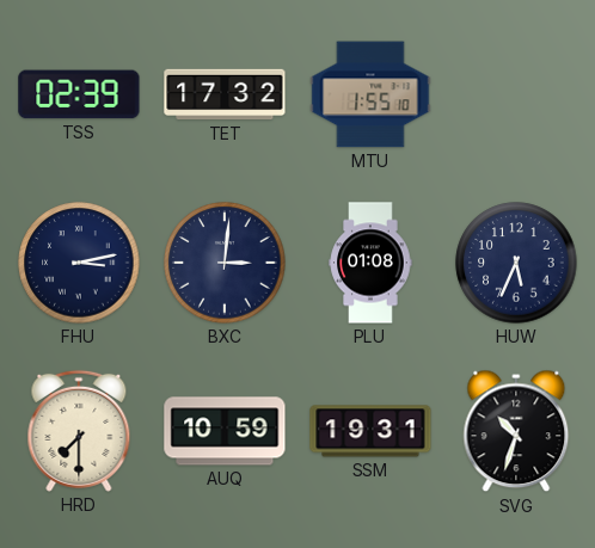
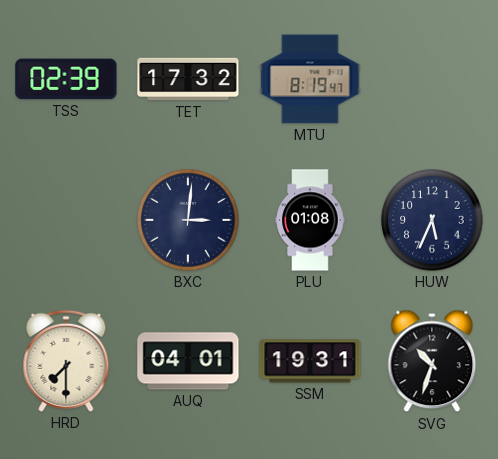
MTU: 1:55 -> 8:19 (310, 79)
FHU: 3:13 -> none (79, 263)
AUQ: 10:59 -> 04:01 (188, 361)
